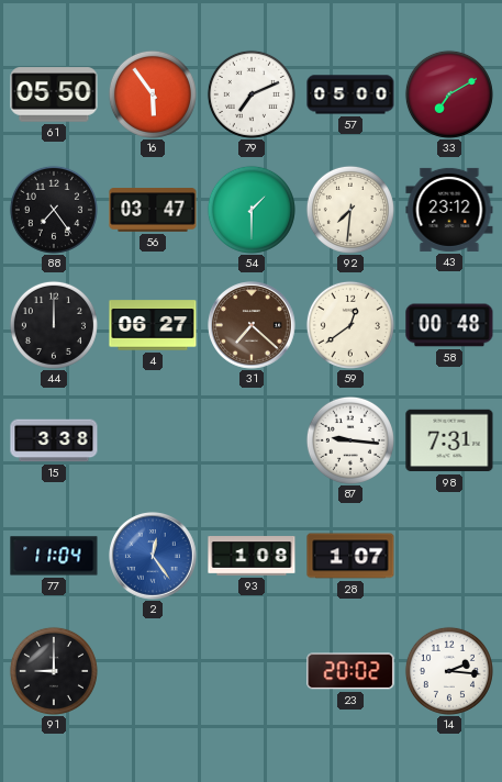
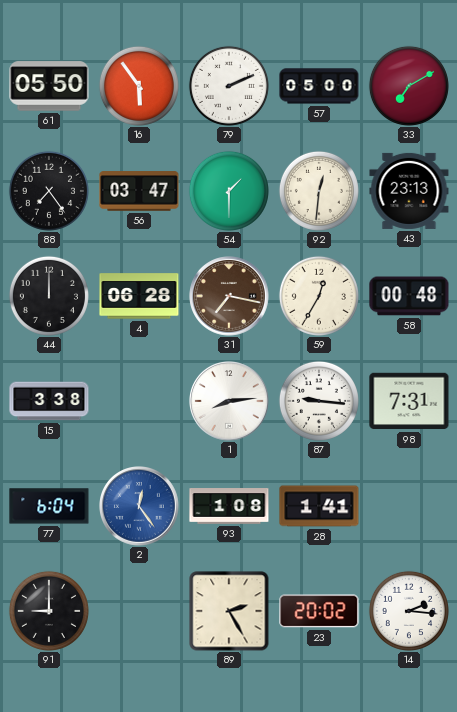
79: 7:11 -> 2:11 (229, 86)
92: 7:31 -> 12:31 (319, 191)
43: 23:12 -> 23:13 (409, 191)
4: 06:27 -> 06:28 (139, 296)
31: 7:22 -> 7:17 (230, 297)
59: 12:39 -> 12:35 (319, 296)
1: none -> 8:14 (230, 402)
77: 11:04 -> 6:04 (49, 506)
28: 1:07 -> 1:41 (319, 506)
89: none -> 2:25 (229, 611)
